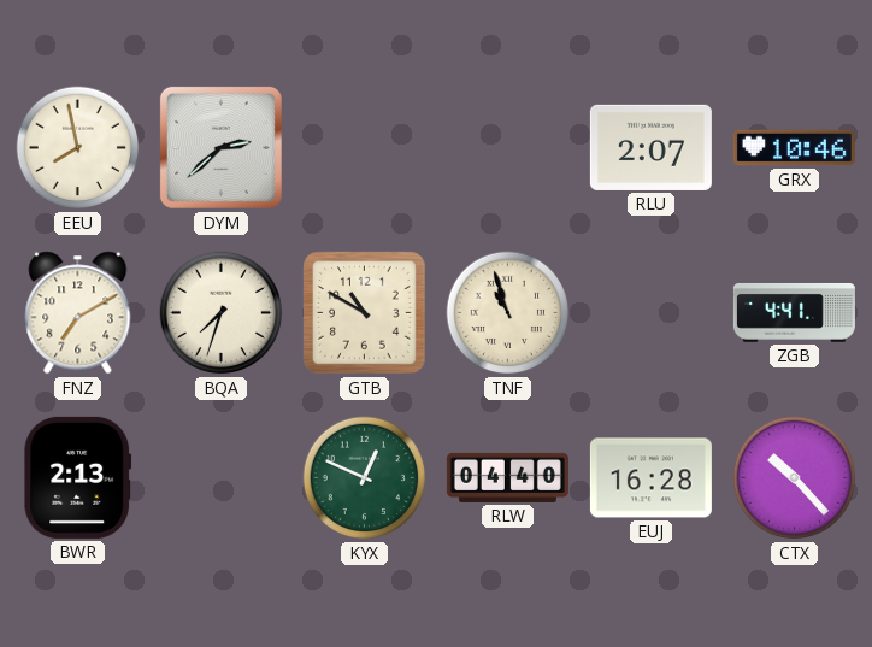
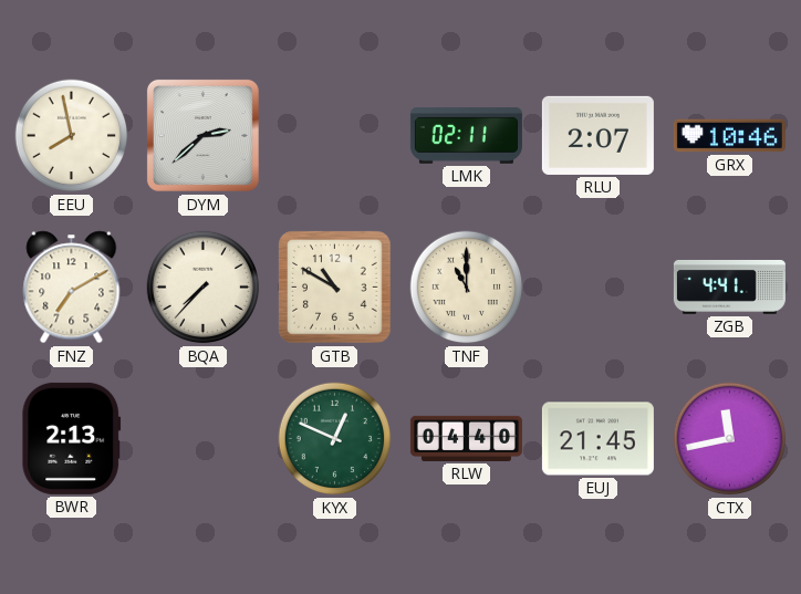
LMK: none -> 02:11 (466, 136)
BQA: 7:33 -> 7:37 (204, 288)
TNF: 10:57 -> 11:00 (467, 288)
EUJ: 16:28 -> 21:45 (597, 439)
CTX: 10:23 -> 11:43 (730, 439)
